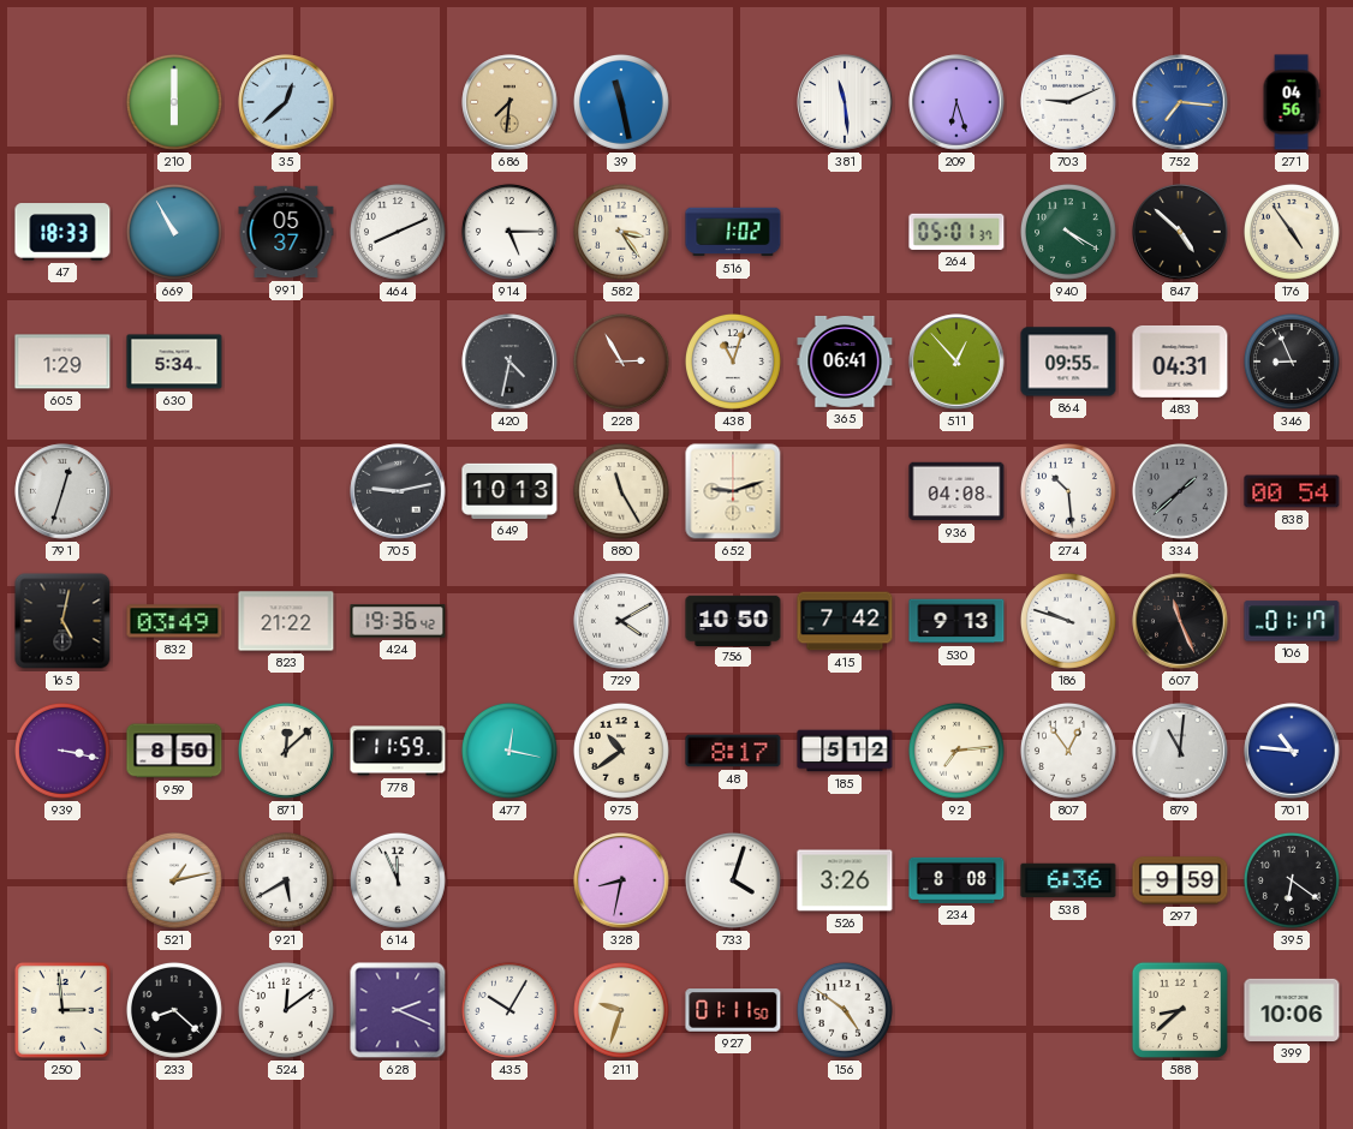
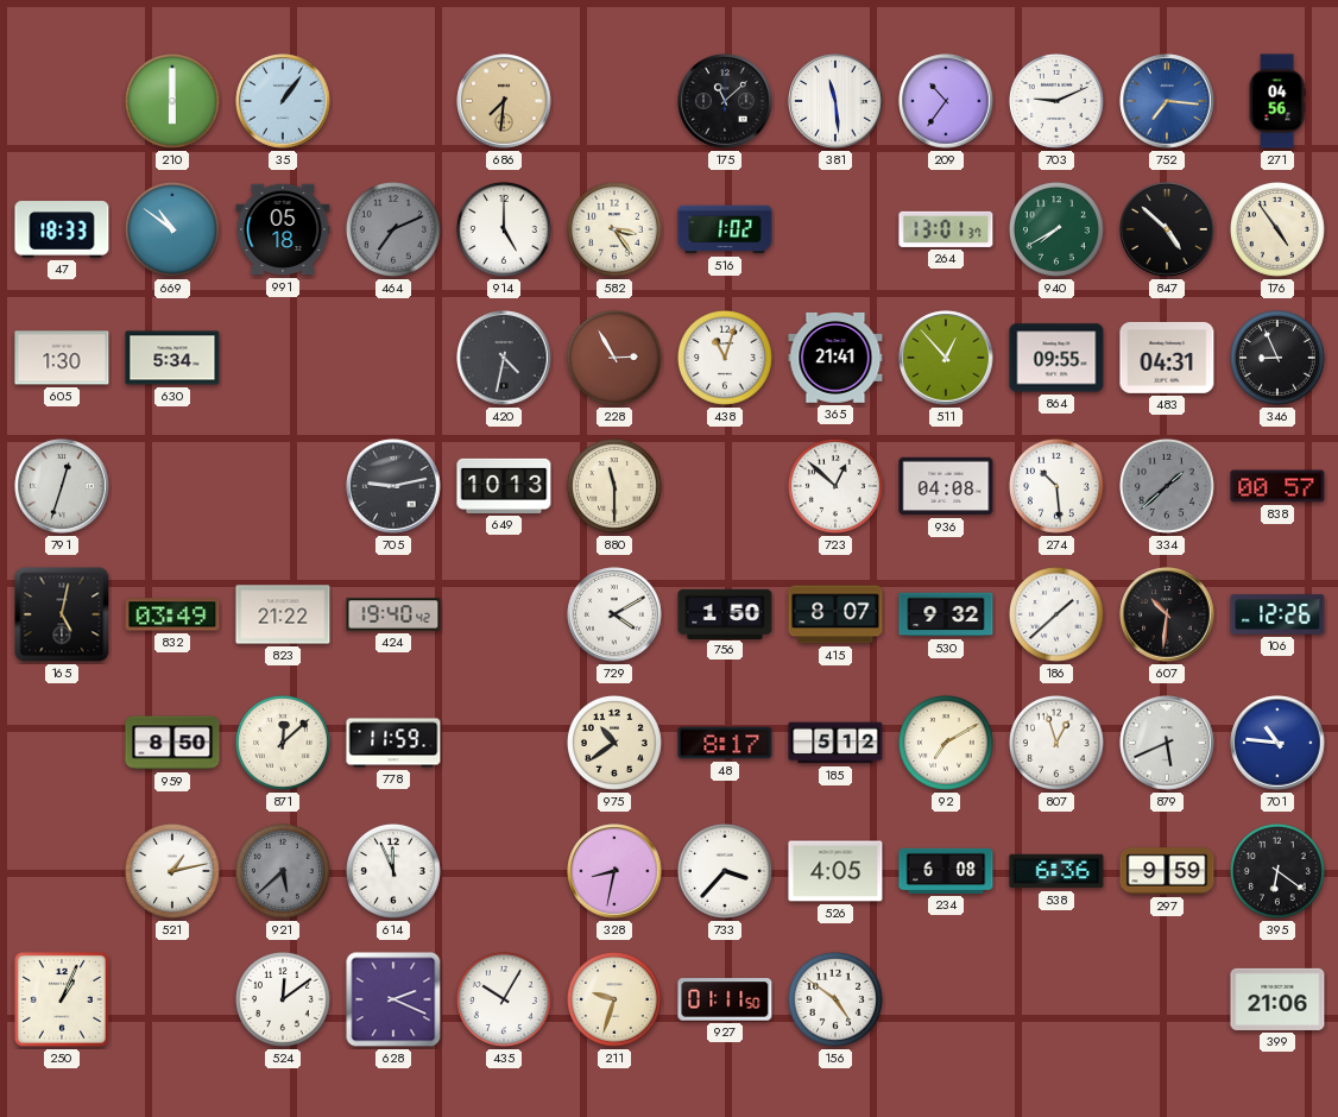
35: 12:38 -> 1:06 (283, 101)
39: 11:28 -> none (621, 102)
175: none -> 11:08 (725, 101)
209: 6:27 -> 10:36 (946, 101)
669: 10:55 -> 10:51 (172, 229)
991: 05:37 -> 05:18 (283, 229)
464: 8:11 -> 7:11 (393, 229)
464 dial: white -> grey (393, 229)
914: 5:15 -> 5:00 (504, 229)
264: 05:01 -> 13:01 (946, 229)
940: 4:20 -> 7:40 (1056, 229)
605: 1:29 -> 1:30 (62, 358)
365: 06:41 -> 21:41 (835, 358)
880: 11:25 -> 11:30 (614, 486)
652: 9:12 -> none (733, 491)
723: none -> 12:52 (835, 486)
838: 00:54 -> 00:57 (1277, 486)
424: 19:36 -> 19:40 (393, 614)
756: 10:50 -> 1:50 (725, 613)
415: 7:42 -> 8:07 (835, 614)
530: 9:13 -> 9:32 (946, 614)
186: 9:48 -> 1:38 (1056, 614)
607: 11:26 -> 10:31 (1167, 614)
106: 01:17 -> 12:26 (1277, 614)
939: 3:17 -> none (62, 751)
477: 12:17 -> none (509, 751)
92: 7:14 -> 7:10 (946, 743)
807: 12:54 -> 12:57 (1056, 743)
879: 11:01 -> 5:41 (1167, 743)
921: 5:40 -> 5:38 (283, 871)
921 dial: white -> grey (283, 871)
733: 4:03 -> 3:37 (725, 871)
526: 3:26 -> 4:05 (835, 871)
234: 8:08 -> 6:08 (946, 871)
250: 2:59 -> 1:04 (62, 999)
233: 8:22 -> none (174, 1010)
588: 8:38 -> none (1180, 1010)
399: 10:06 -> 21:06 (1277, 999)
